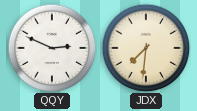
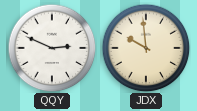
JDX: 7:31 -> 9:59 (146, 48)
